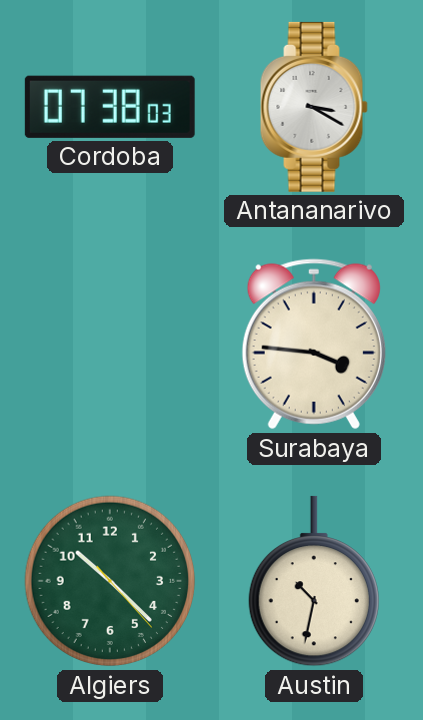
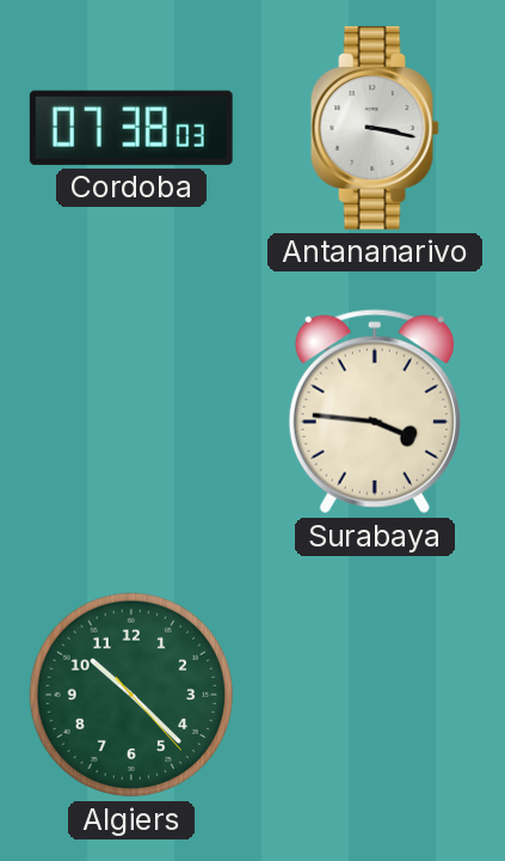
Antananarivo: 3:20 -> 3:17 (375, 128)
Austin: 10:32 -> none (314, 581)
